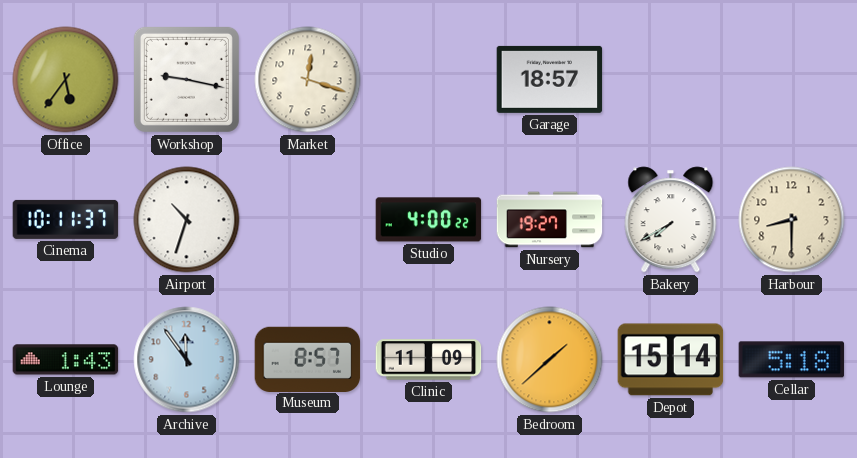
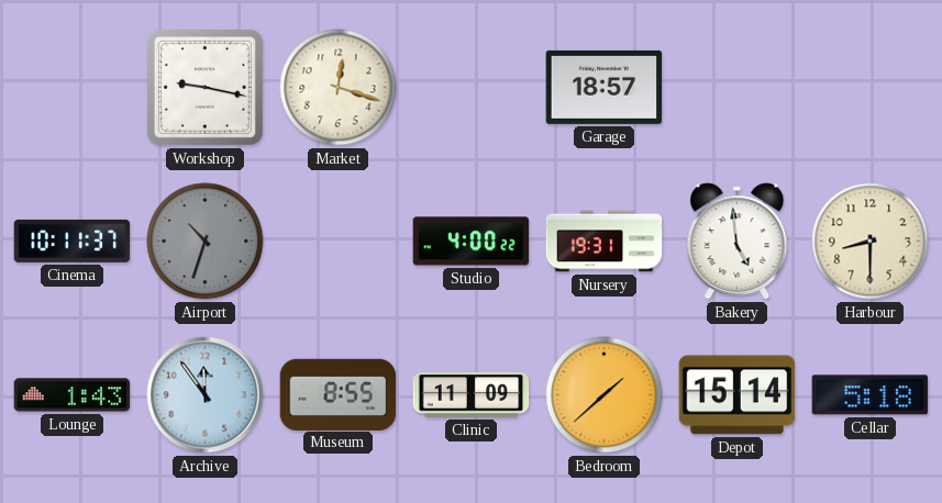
Office: 5:36 -> none (66, 80)
Airport dial: white -> grey (206, 242)
Nursery: 19:27 -> 19:31 (605, 242)
Bakery: 7:40 -> 4:59 (738, 242)
Museum: 8:57 -> 8:55 (339, 394)
